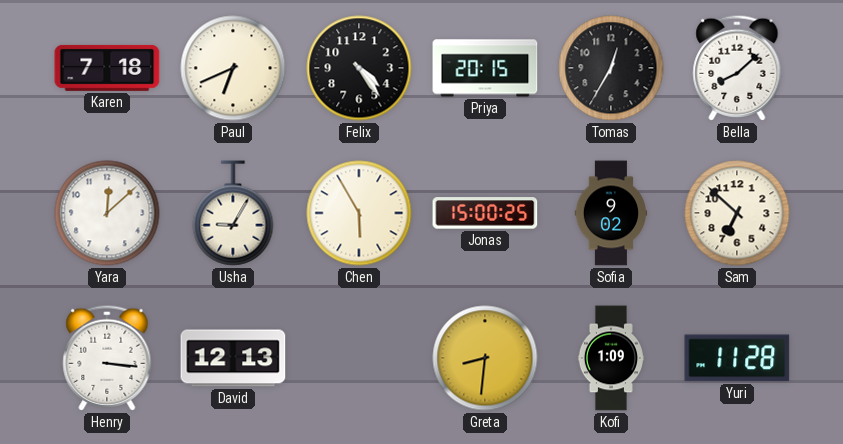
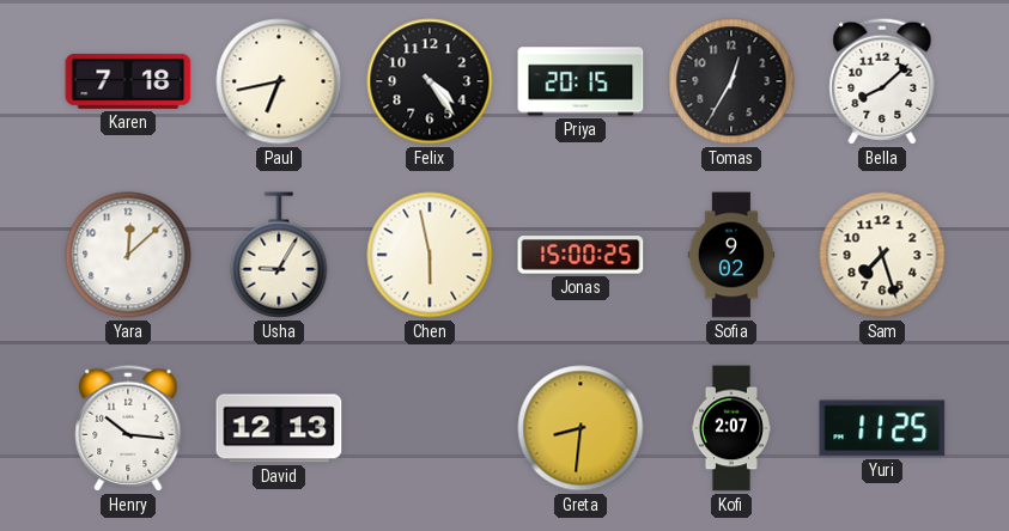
Paul: 6:41 -> 6:43 (279, 81)
Chen: 5:55 -> 5:58 (430, 255)
Sam: 6:52 -> 7:27 (882, 255)
Henry: 3:16 -> 10:16 (128, 428)
Kofi: 1:09 -> 2:07 (731, 428)
Yuri: 11:28 -> 11:25 (882, 428)
